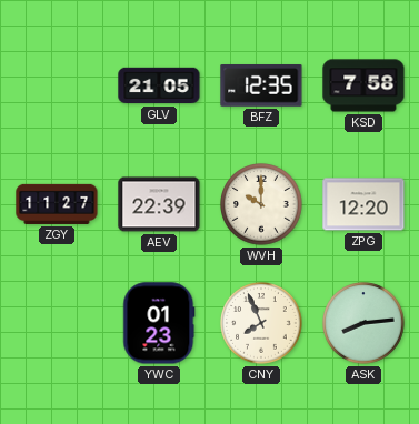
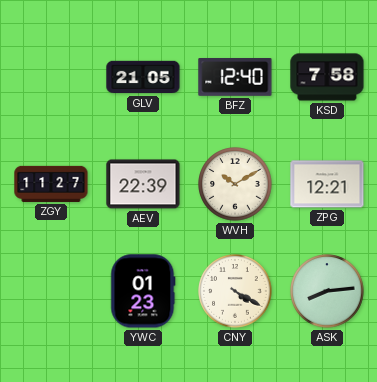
BFZ: 12:35 -> 12:40 (235, 78)
WVH: 10:00 -> 10:10 (235, 184)
ZPG: 12:20 -> 12:21 (327, 184)
CNY: 7:56 -> 4:20 (235, 291)
